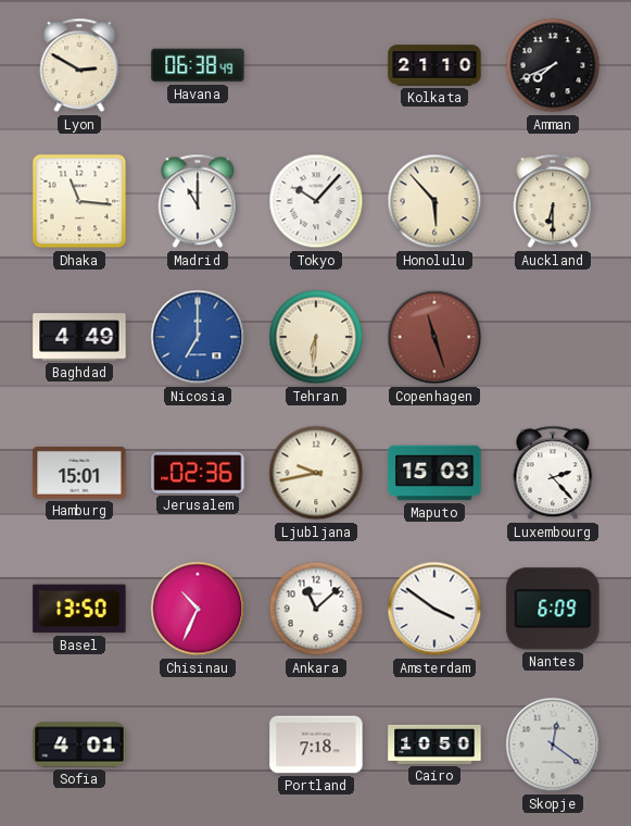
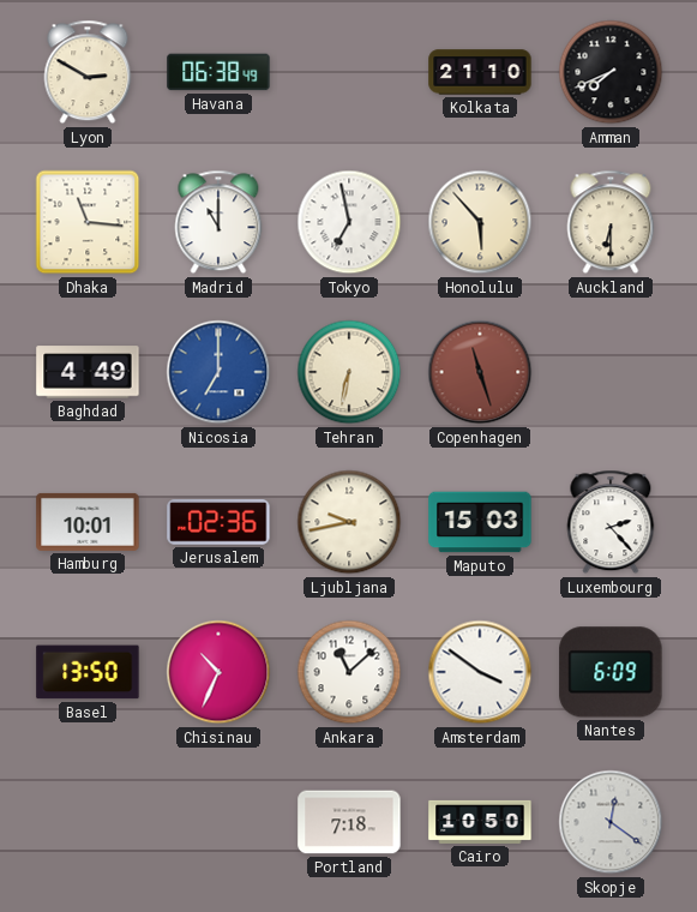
Tokyo: 10:07 -> 6:58 (349, 222)
Tehran: 6:31 -> 6:32 (349, 372)
Hamburg: 15:01 -> 10:01 (88, 522)
Sofia: 4:01 -> none (79, 744)
